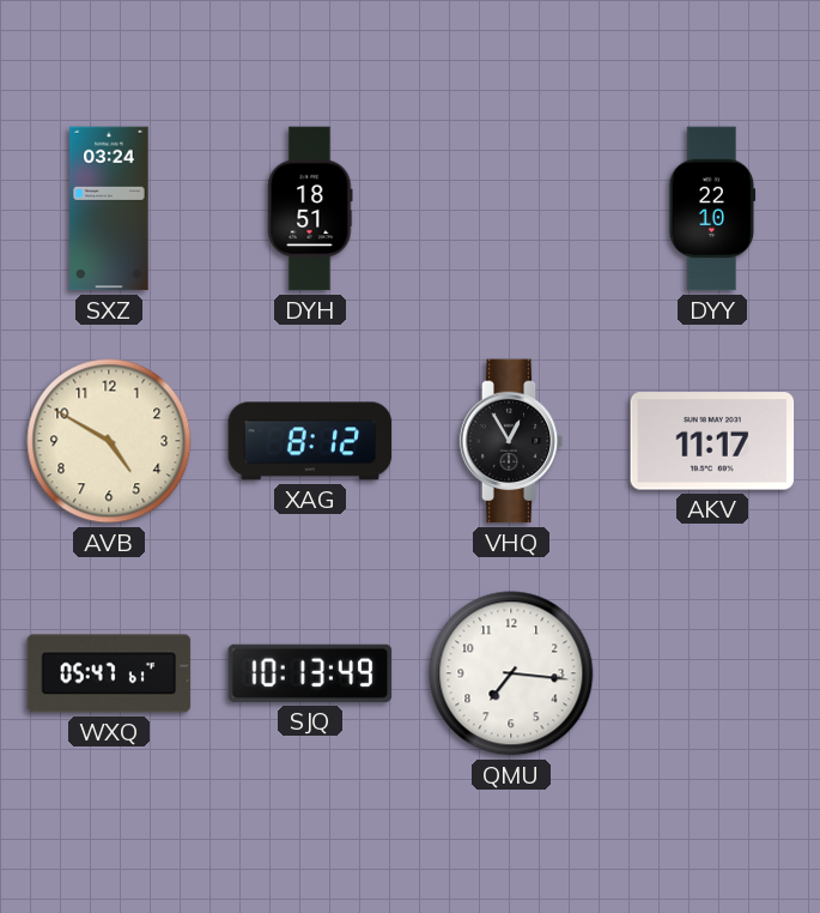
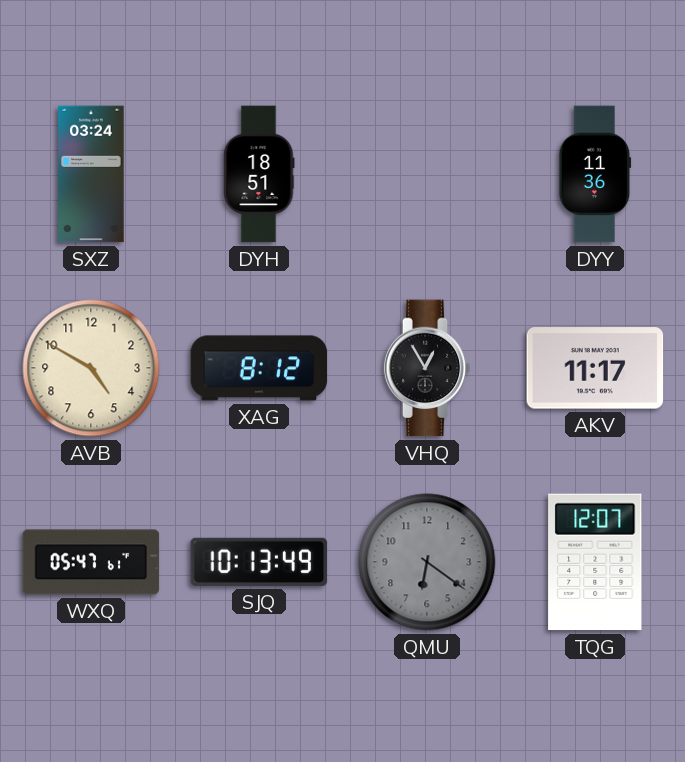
DYY: 22:10 -> 11:36 (595, 174)
QMU: 7:16 -> 6:21 (427, 562)
QMU dial: white -> grey (427, 562)
TQG: none -> 12:07 (595, 562)
